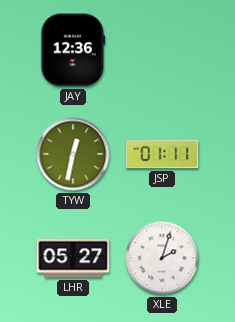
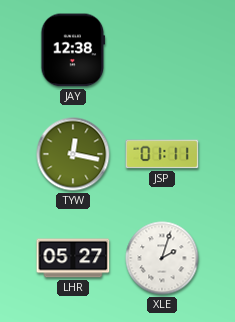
JAY: 12:36 -> 12:38 (73, 50)
TYW: 12:32 -> 12:17 (73, 154)
